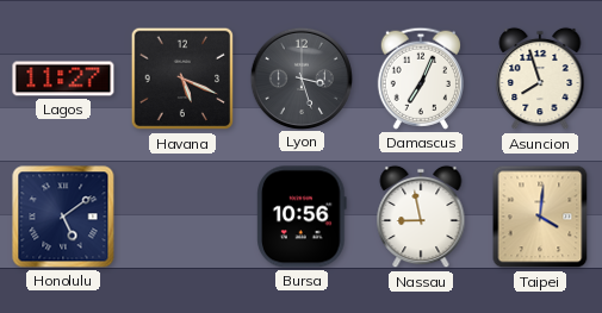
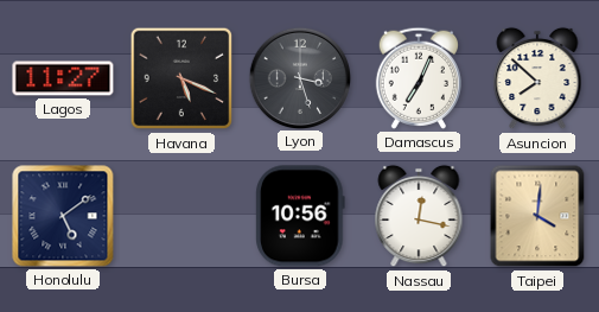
Asuncion: 7:57 -> 7:52 (537, 78)
Nassau: 8:58 -> 12:17 (419, 216)
